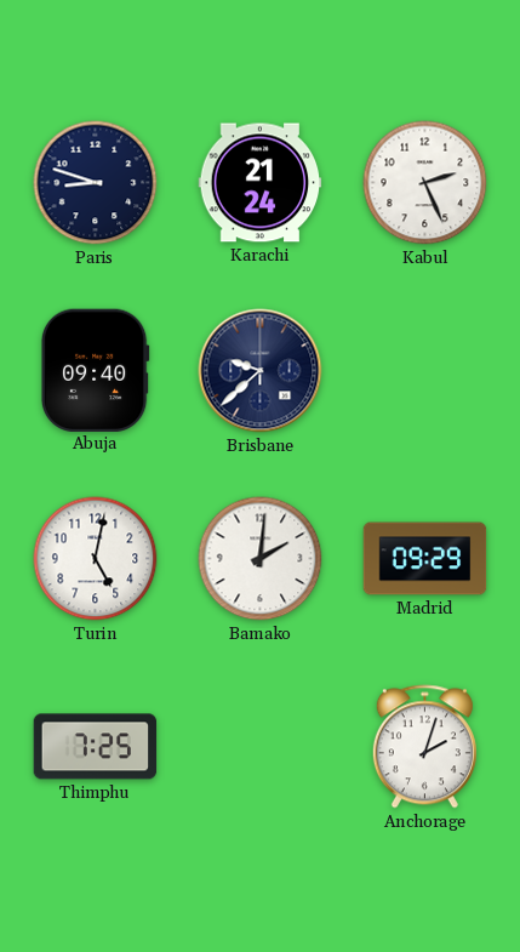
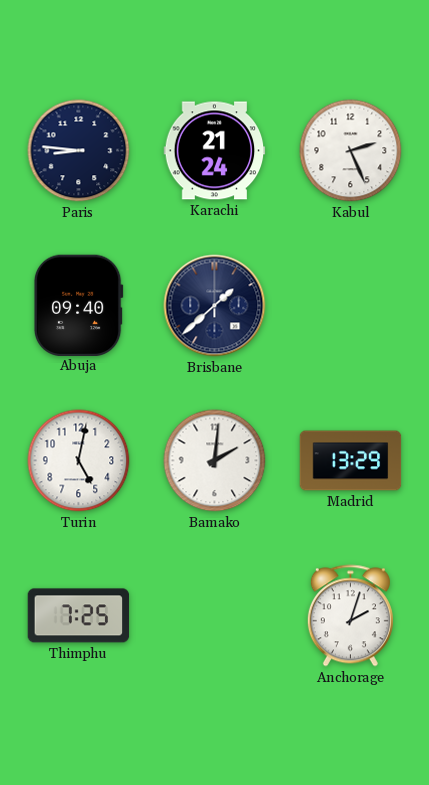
Paris: 8:48 -> 8:46 (79, 151)
Brisbane: 9:38 -> 1:38 (215, 306)
Madrid: 09:29 -> 13:29 (351, 461)
